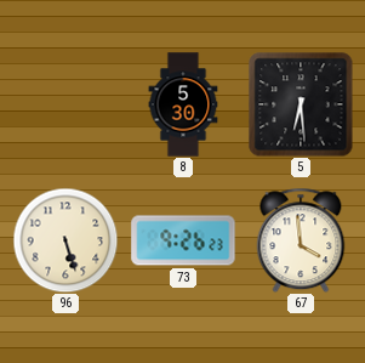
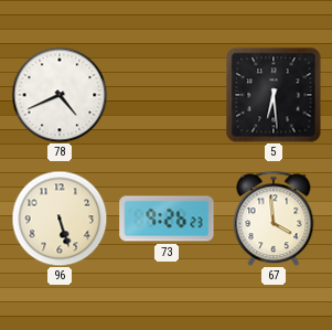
78: none -> 4:41 (60, 95)
8: 5:30 -> none (183, 104)
